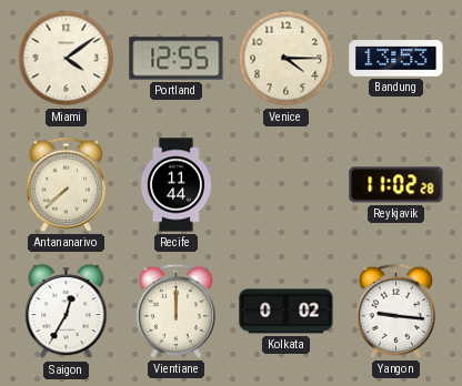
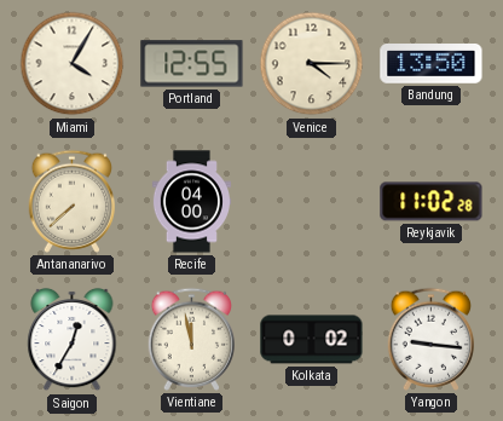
Miami: 4:09 -> 4:05 (73, 64)
Bandung: 13:53 -> 13:50 (432, 64)
Recife: 11:44 -> 04:00 (191, 202)
Vientiane: 12:00 -> 11:58 (191, 339)
